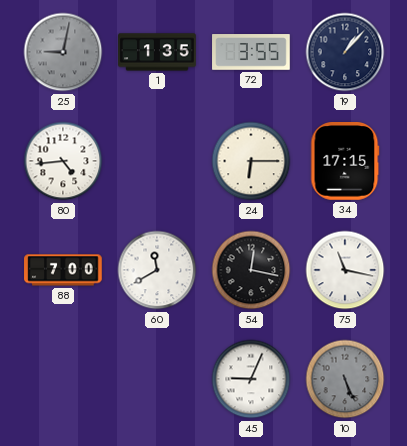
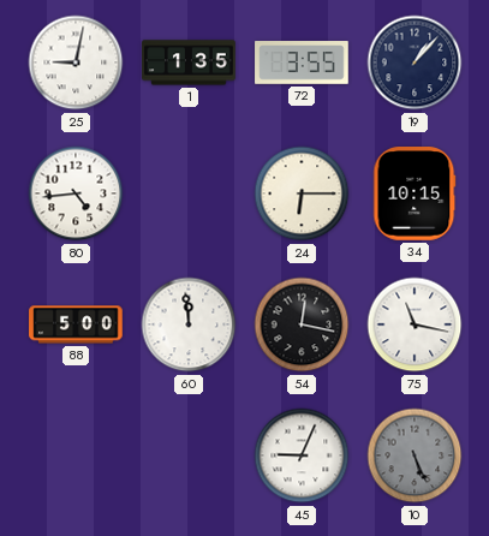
25 dial: grey -> white (76, 62)
34: 17:15 -> 10:15 (415, 193)
88: 7:00 -> 5:00 (76, 324)
60: 11:40 -> 11:59 (189, 324)
